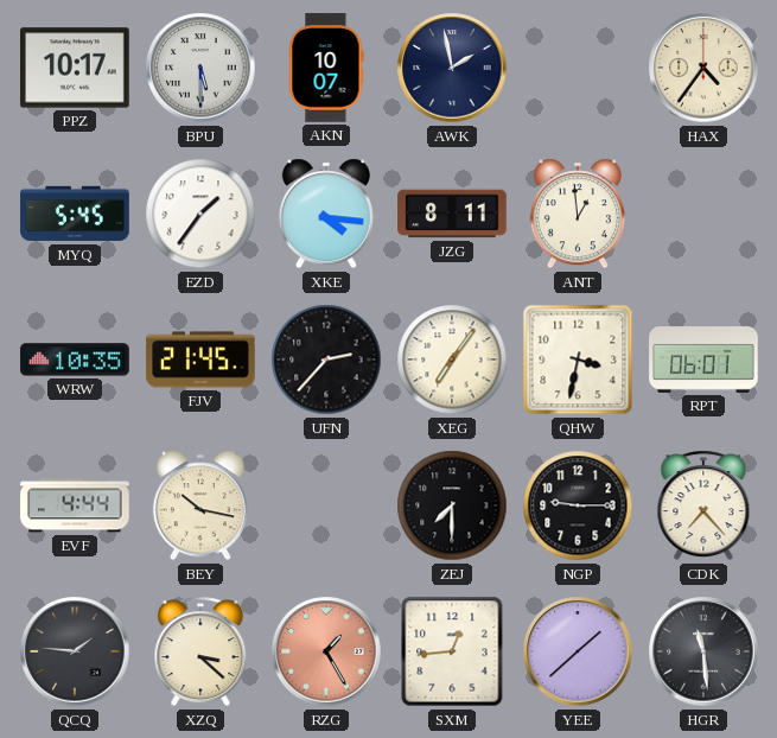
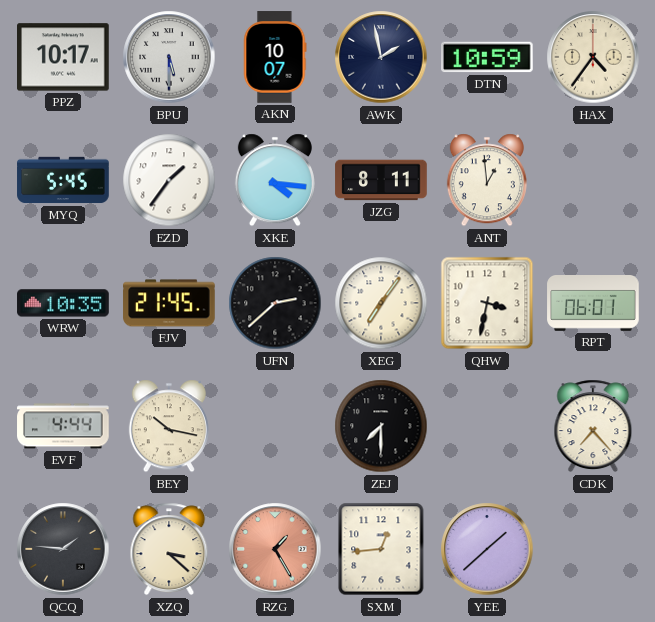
DTN: none -> 10:59 (487, 57)
UFN: 2:37 -> 2:38 (275, 303)
NGP: 9:15 -> none (578, 505)
HGR: 11:29 -> none (703, 651)
